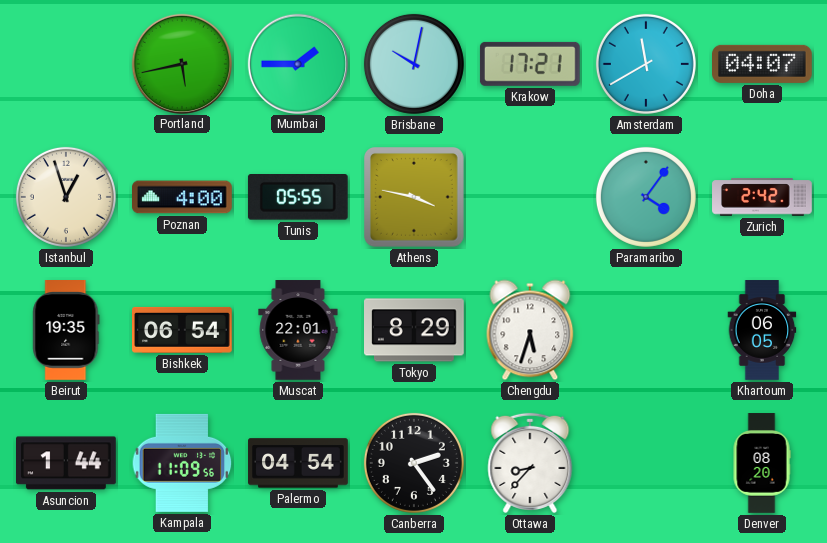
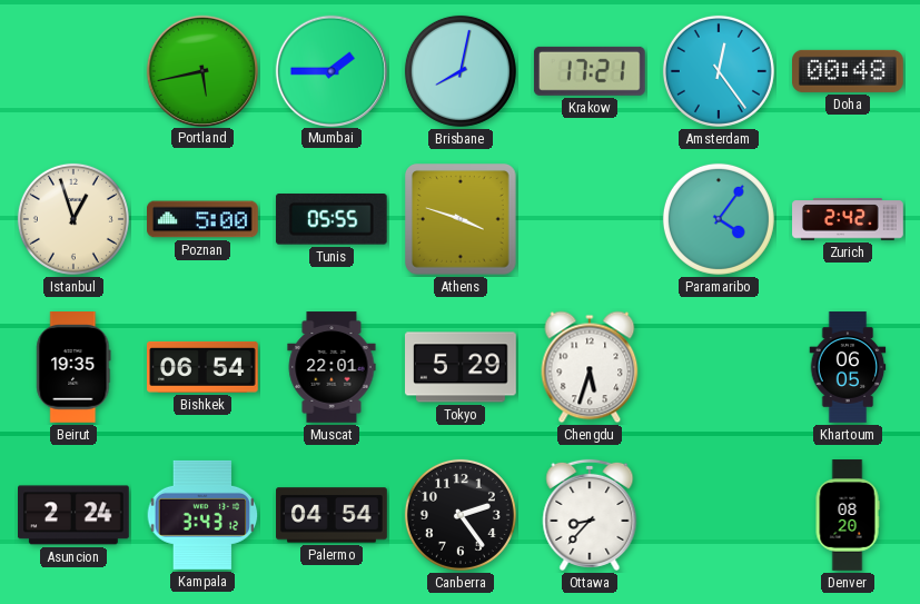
Brisbane: 10:02 -> 8:02 (461, 71)
Amsterdam: 11:40 -> 12:24 (719, 71)
Doha: 04:07 -> 00:48 (849, 71)
Poznan: 4:00 -> 5:00 (204, 219)
Athens: 3:47 -> 3:48 (462, 220)
Tokyo: 8:29 -> 5:29 (462, 367)
Asuncion: 1:44 -> 2:24 (75, 515)
Kampala: 11:09 -> 3:43 (202, 515)
